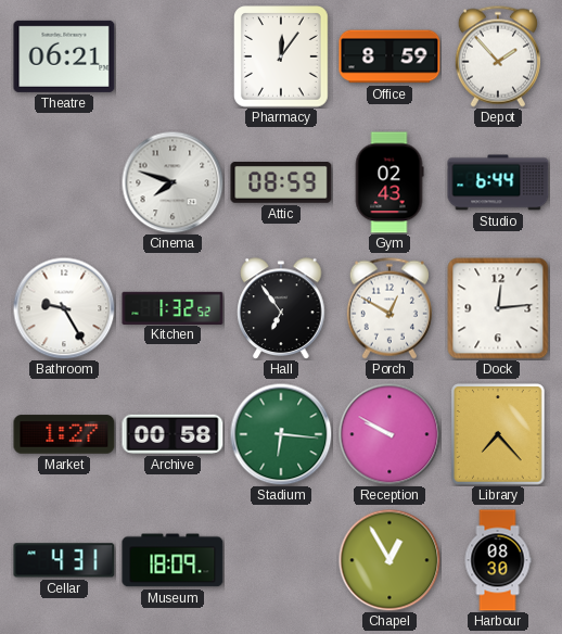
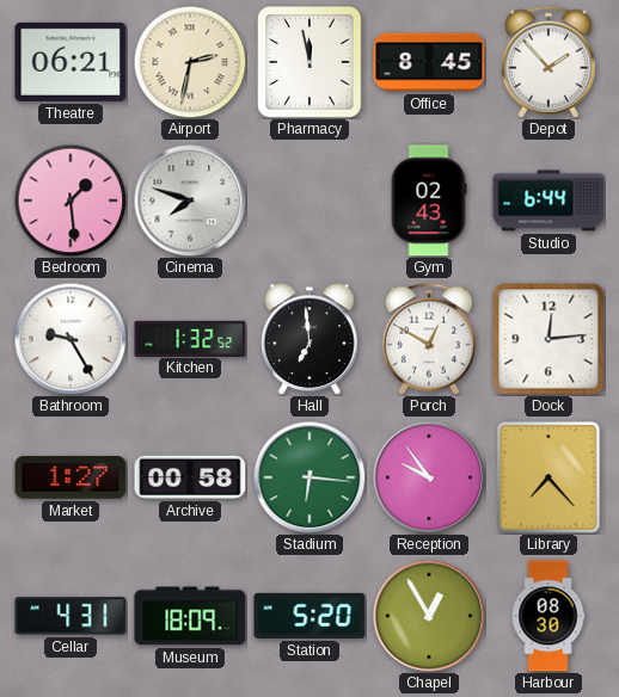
Airport: none -> 2:32 (190, 62)
Pharmacy: 12:06 -> 11:58 (311, 62)
Office: 8:59 -> 8:45 (429, 62)
Bedroom: none -> 1:29 (71, 201)
Attic: 08:59 -> none (281, 183)
Hall: 6:54 -> 6:59 (309, 339)
Reception: 9:50 -> 9:54 (429, 477)
Station: none -> 5:20 (309, 616)
